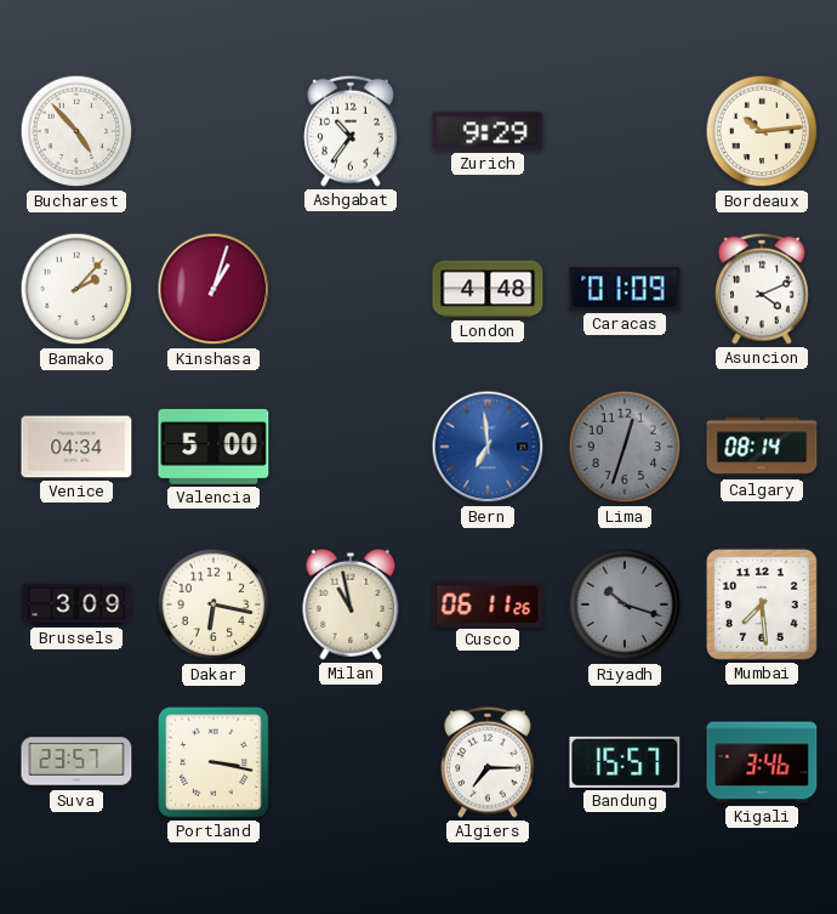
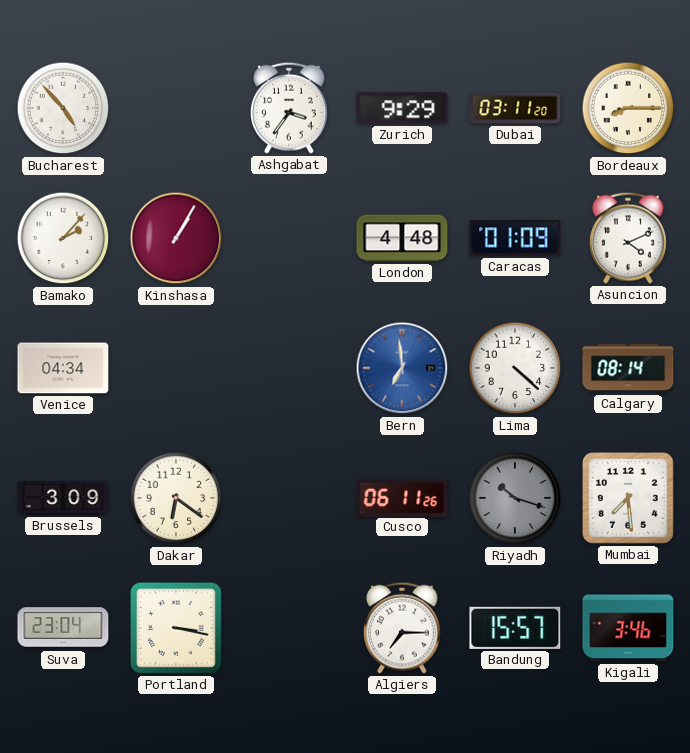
Ashgabat: 10:36 -> 3:36 (290, 108)
Dubai: none -> 03:11 (515, 108)
Bordeaux: 10:14 -> 8:15 (628, 108)
Kinshasa: 1:03 -> 1:05 (176, 238)
Valencia: 5:00 -> none (213, 447)
Lima: 12:33 -> 4:22 (515, 368)
Lima dial: grey -> white (515, 368)
Dakar: 6:17 -> 6:21 (176, 498)
Milan: 10:58 -> none (351, 604)
Suva: 23:57 -> 23:04 (63, 628)
